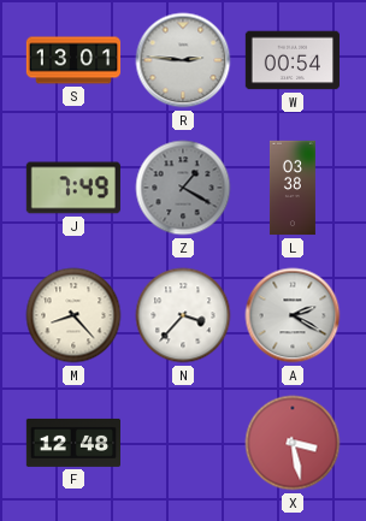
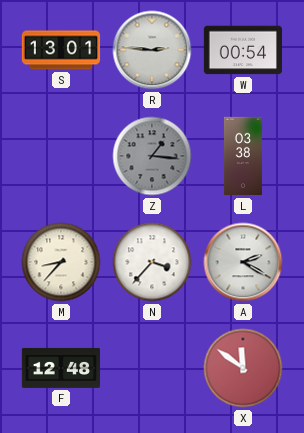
J: 7:49 -> none (73, 188)
Z: 1:20 -> 1:16 (152, 156)
M: 8:23 -> 8:37 (61, 262)
X: 3:28 -> 11:51 (243, 368)
